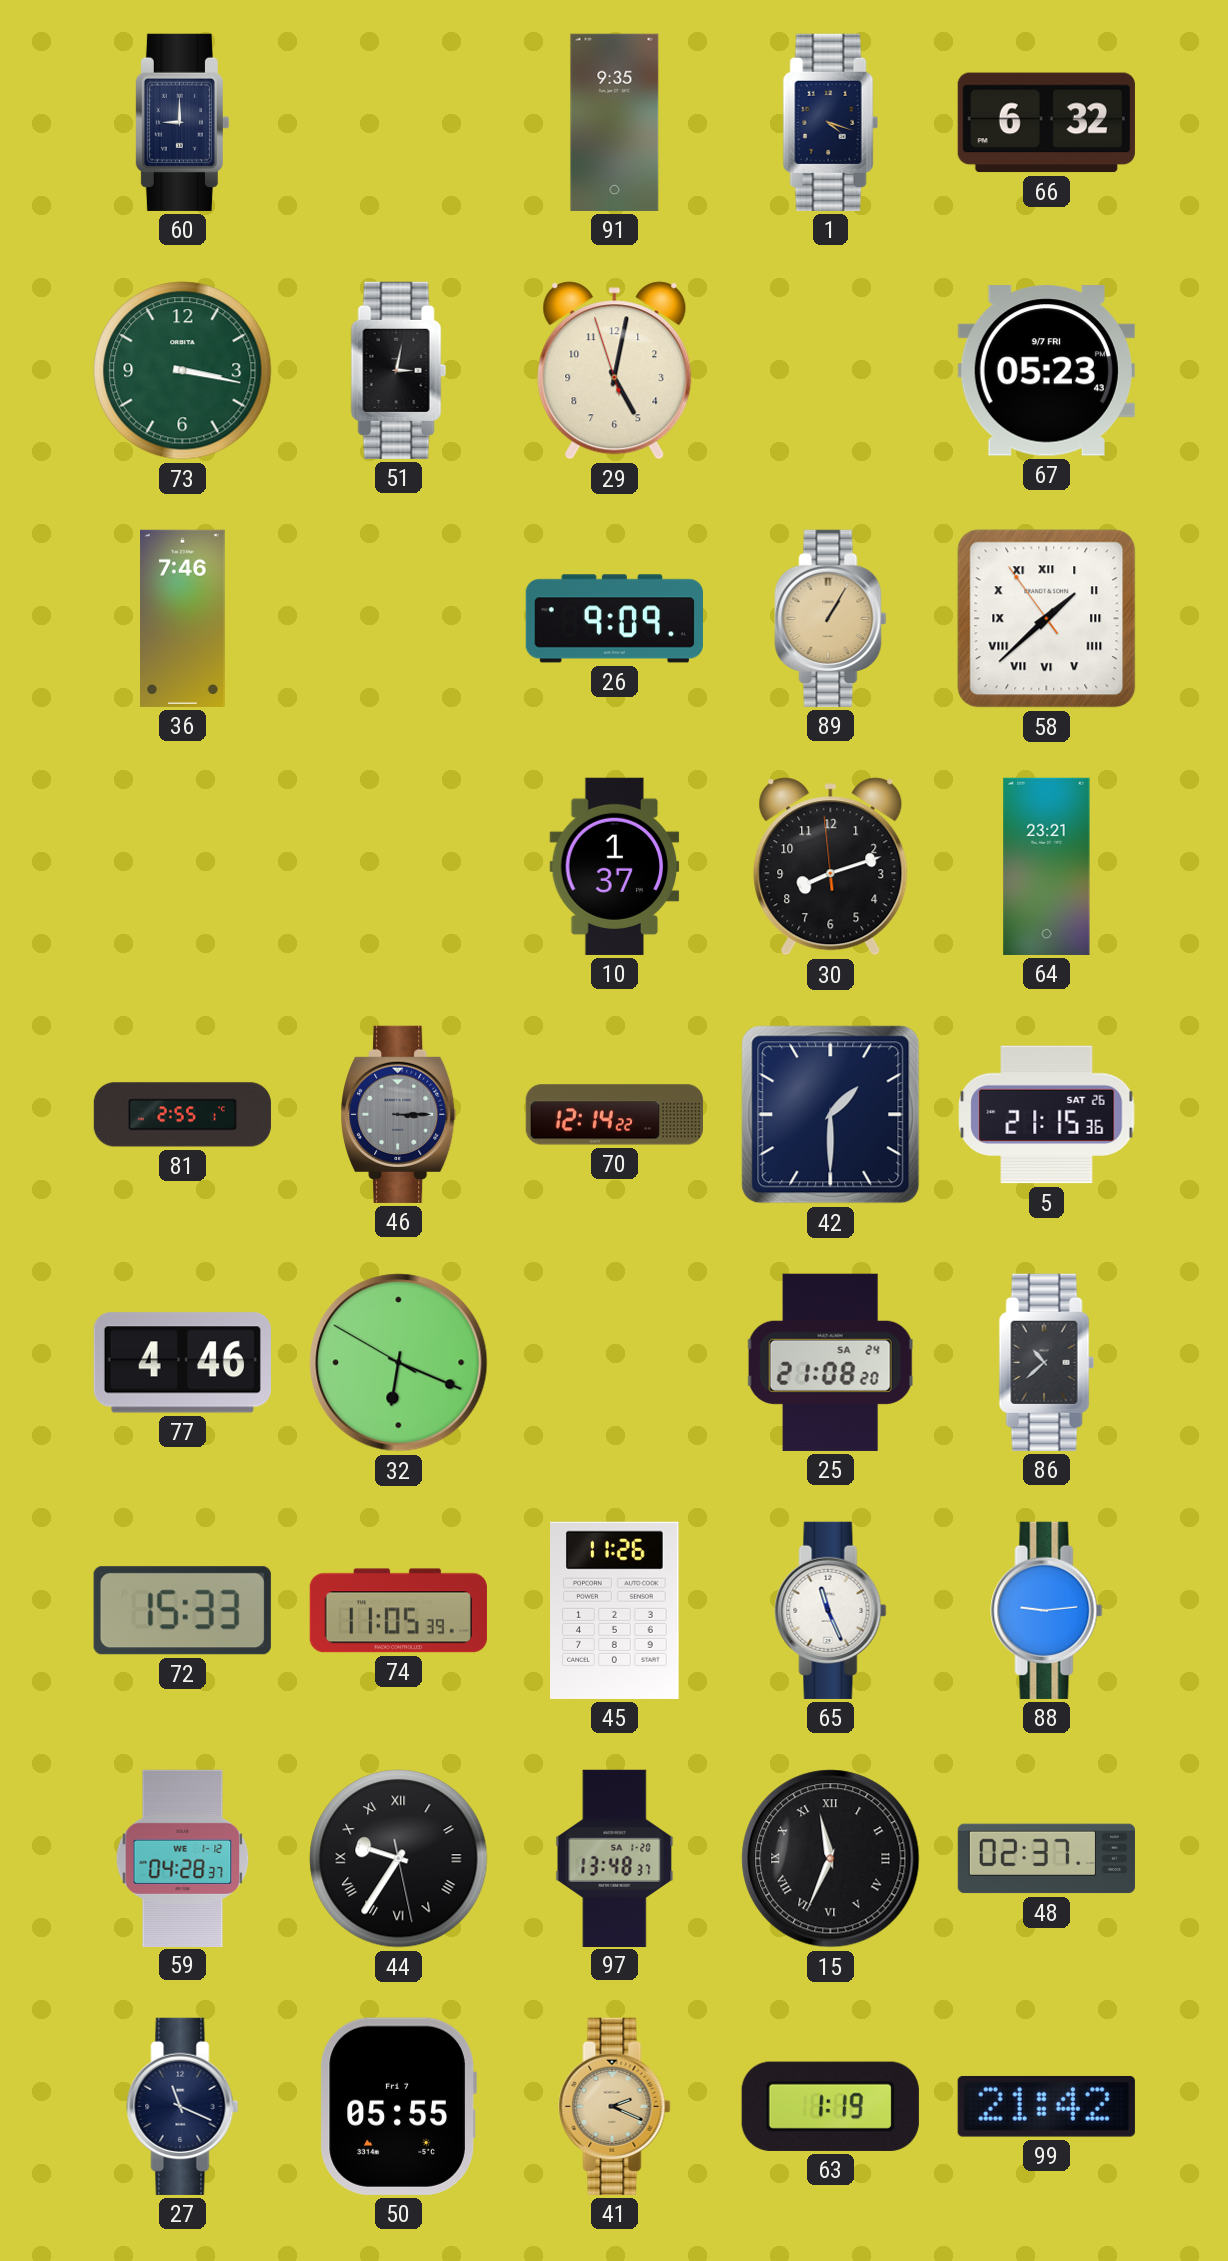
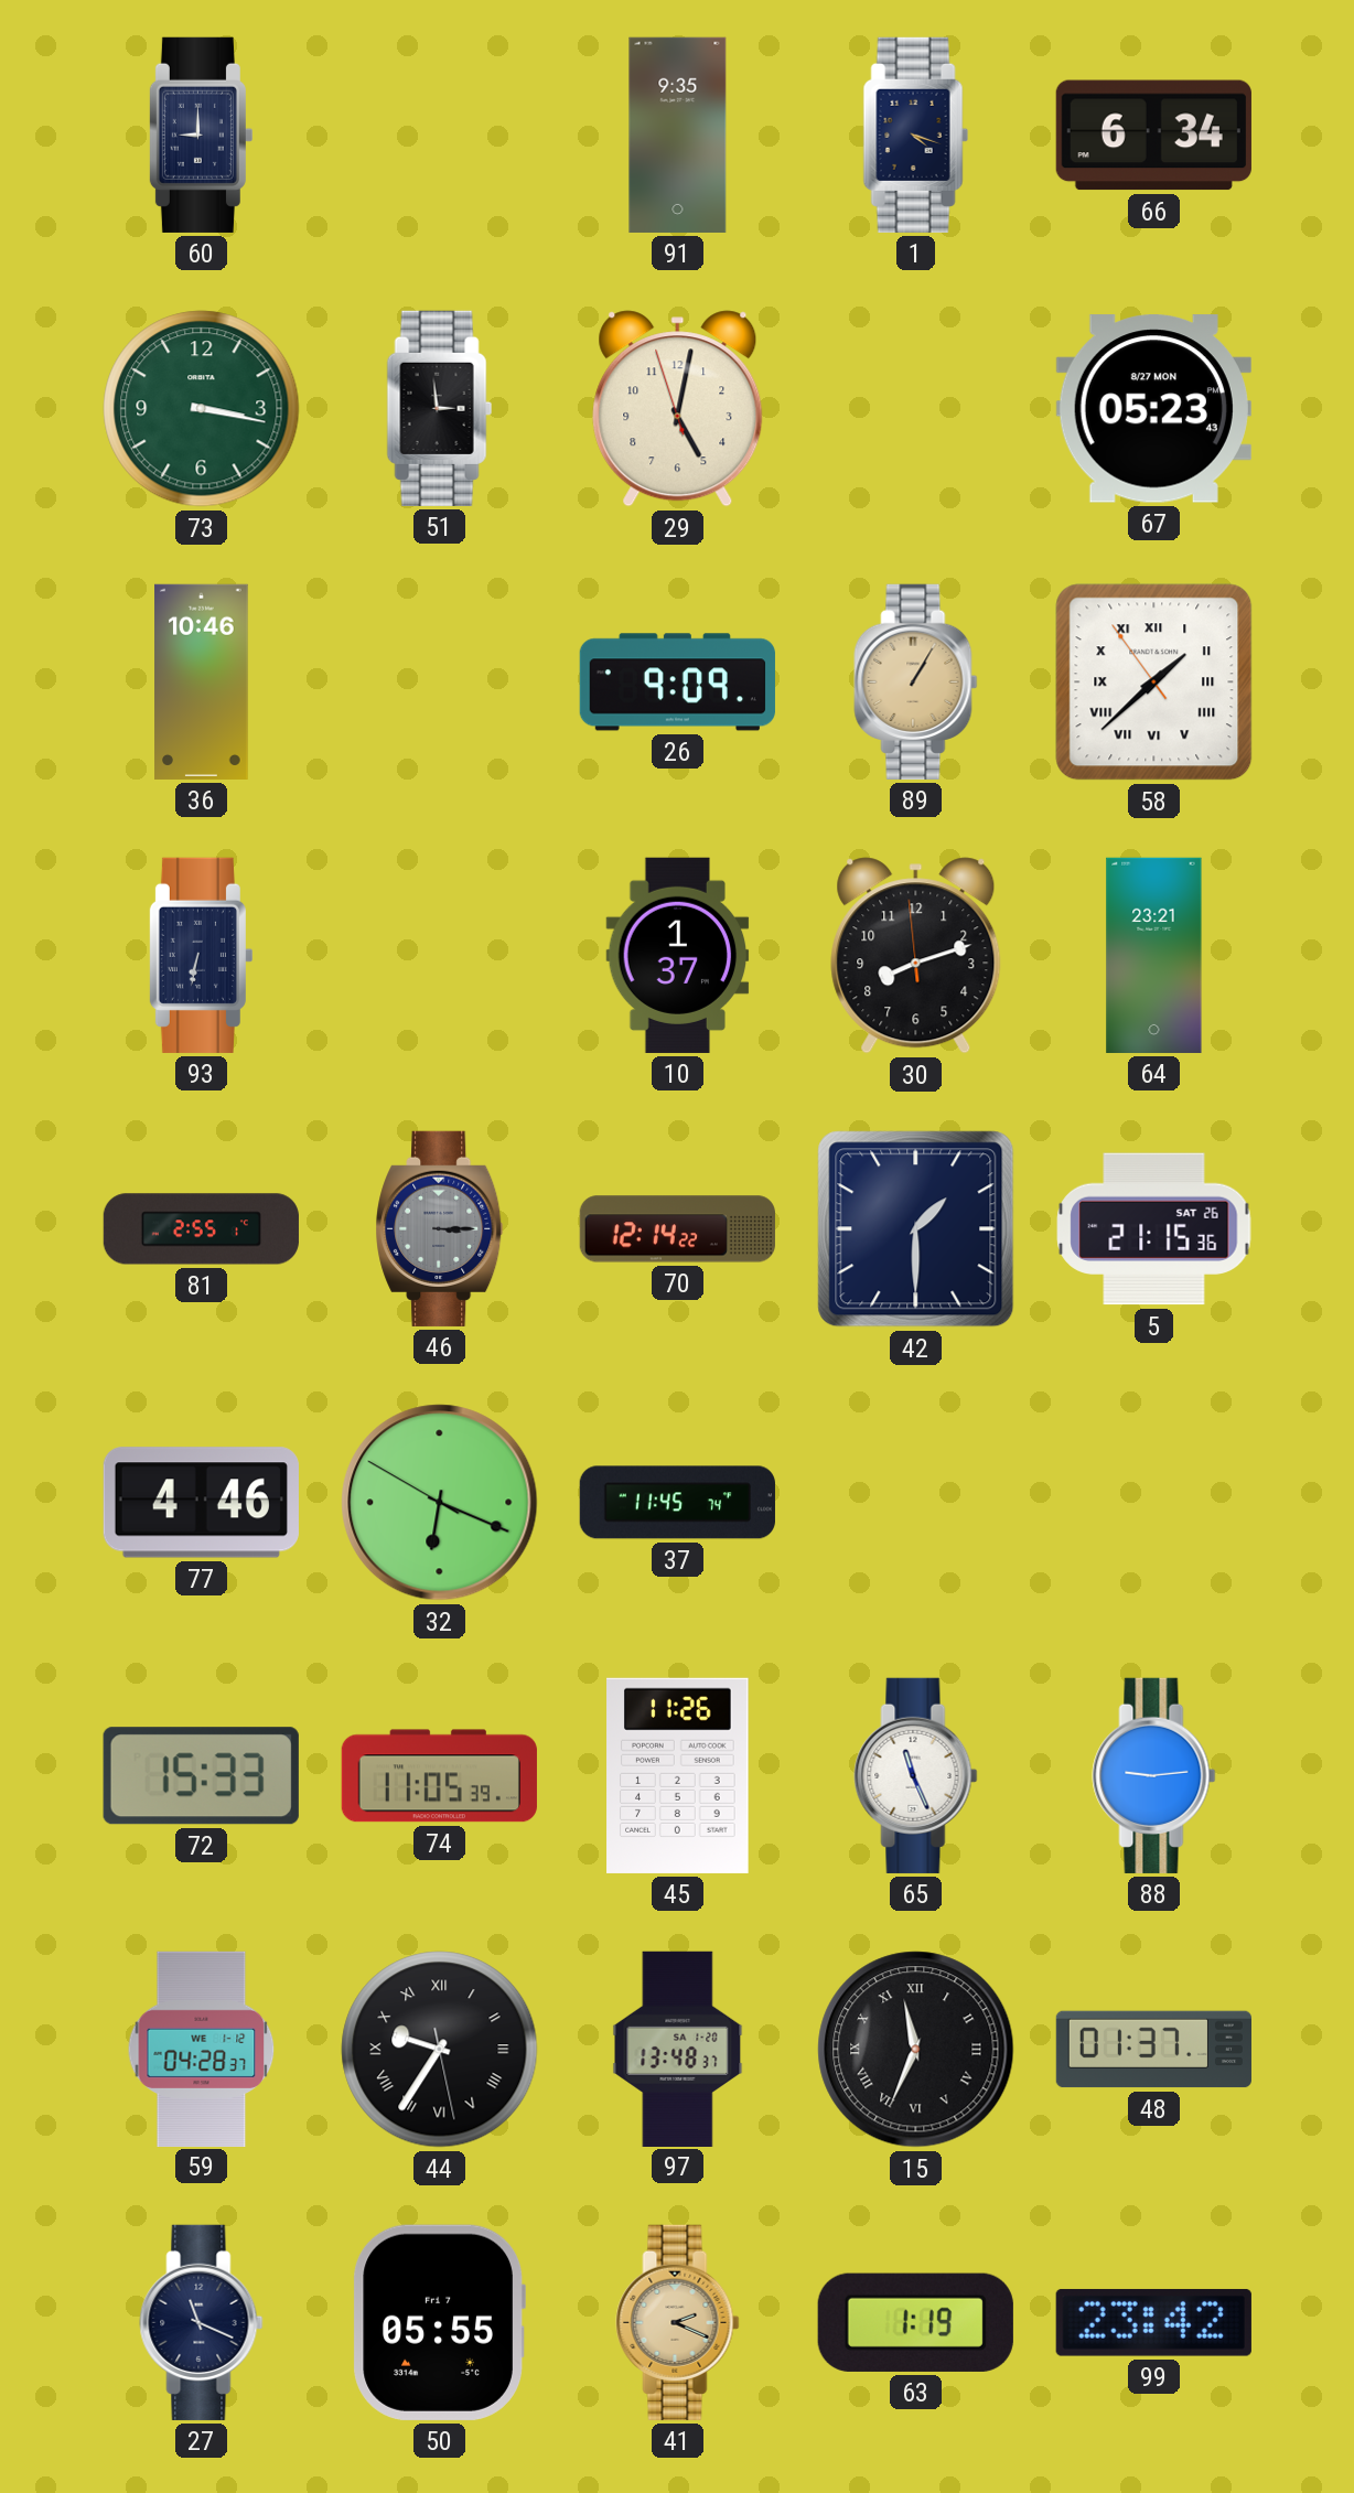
66: 6:32 -> 6:34 (1153, 136)
51: 3:02 -> 2:59 (439, 408)
67 date: 9/7 FRI -> 8/27 MON (1153, 409)
36: 7:46 -> 10:46 (202, 681)
93: none -> 6:32 (201, 955)
37: none -> 11:45 (677, 1503)
25: 21:08 -> none (830, 1362)
86: 10:38 -> none (1046, 1362)
48: 02:37 -> 01:37 (1153, 2050)
99: 21:42 -> 23:42 (1153, 2323)
